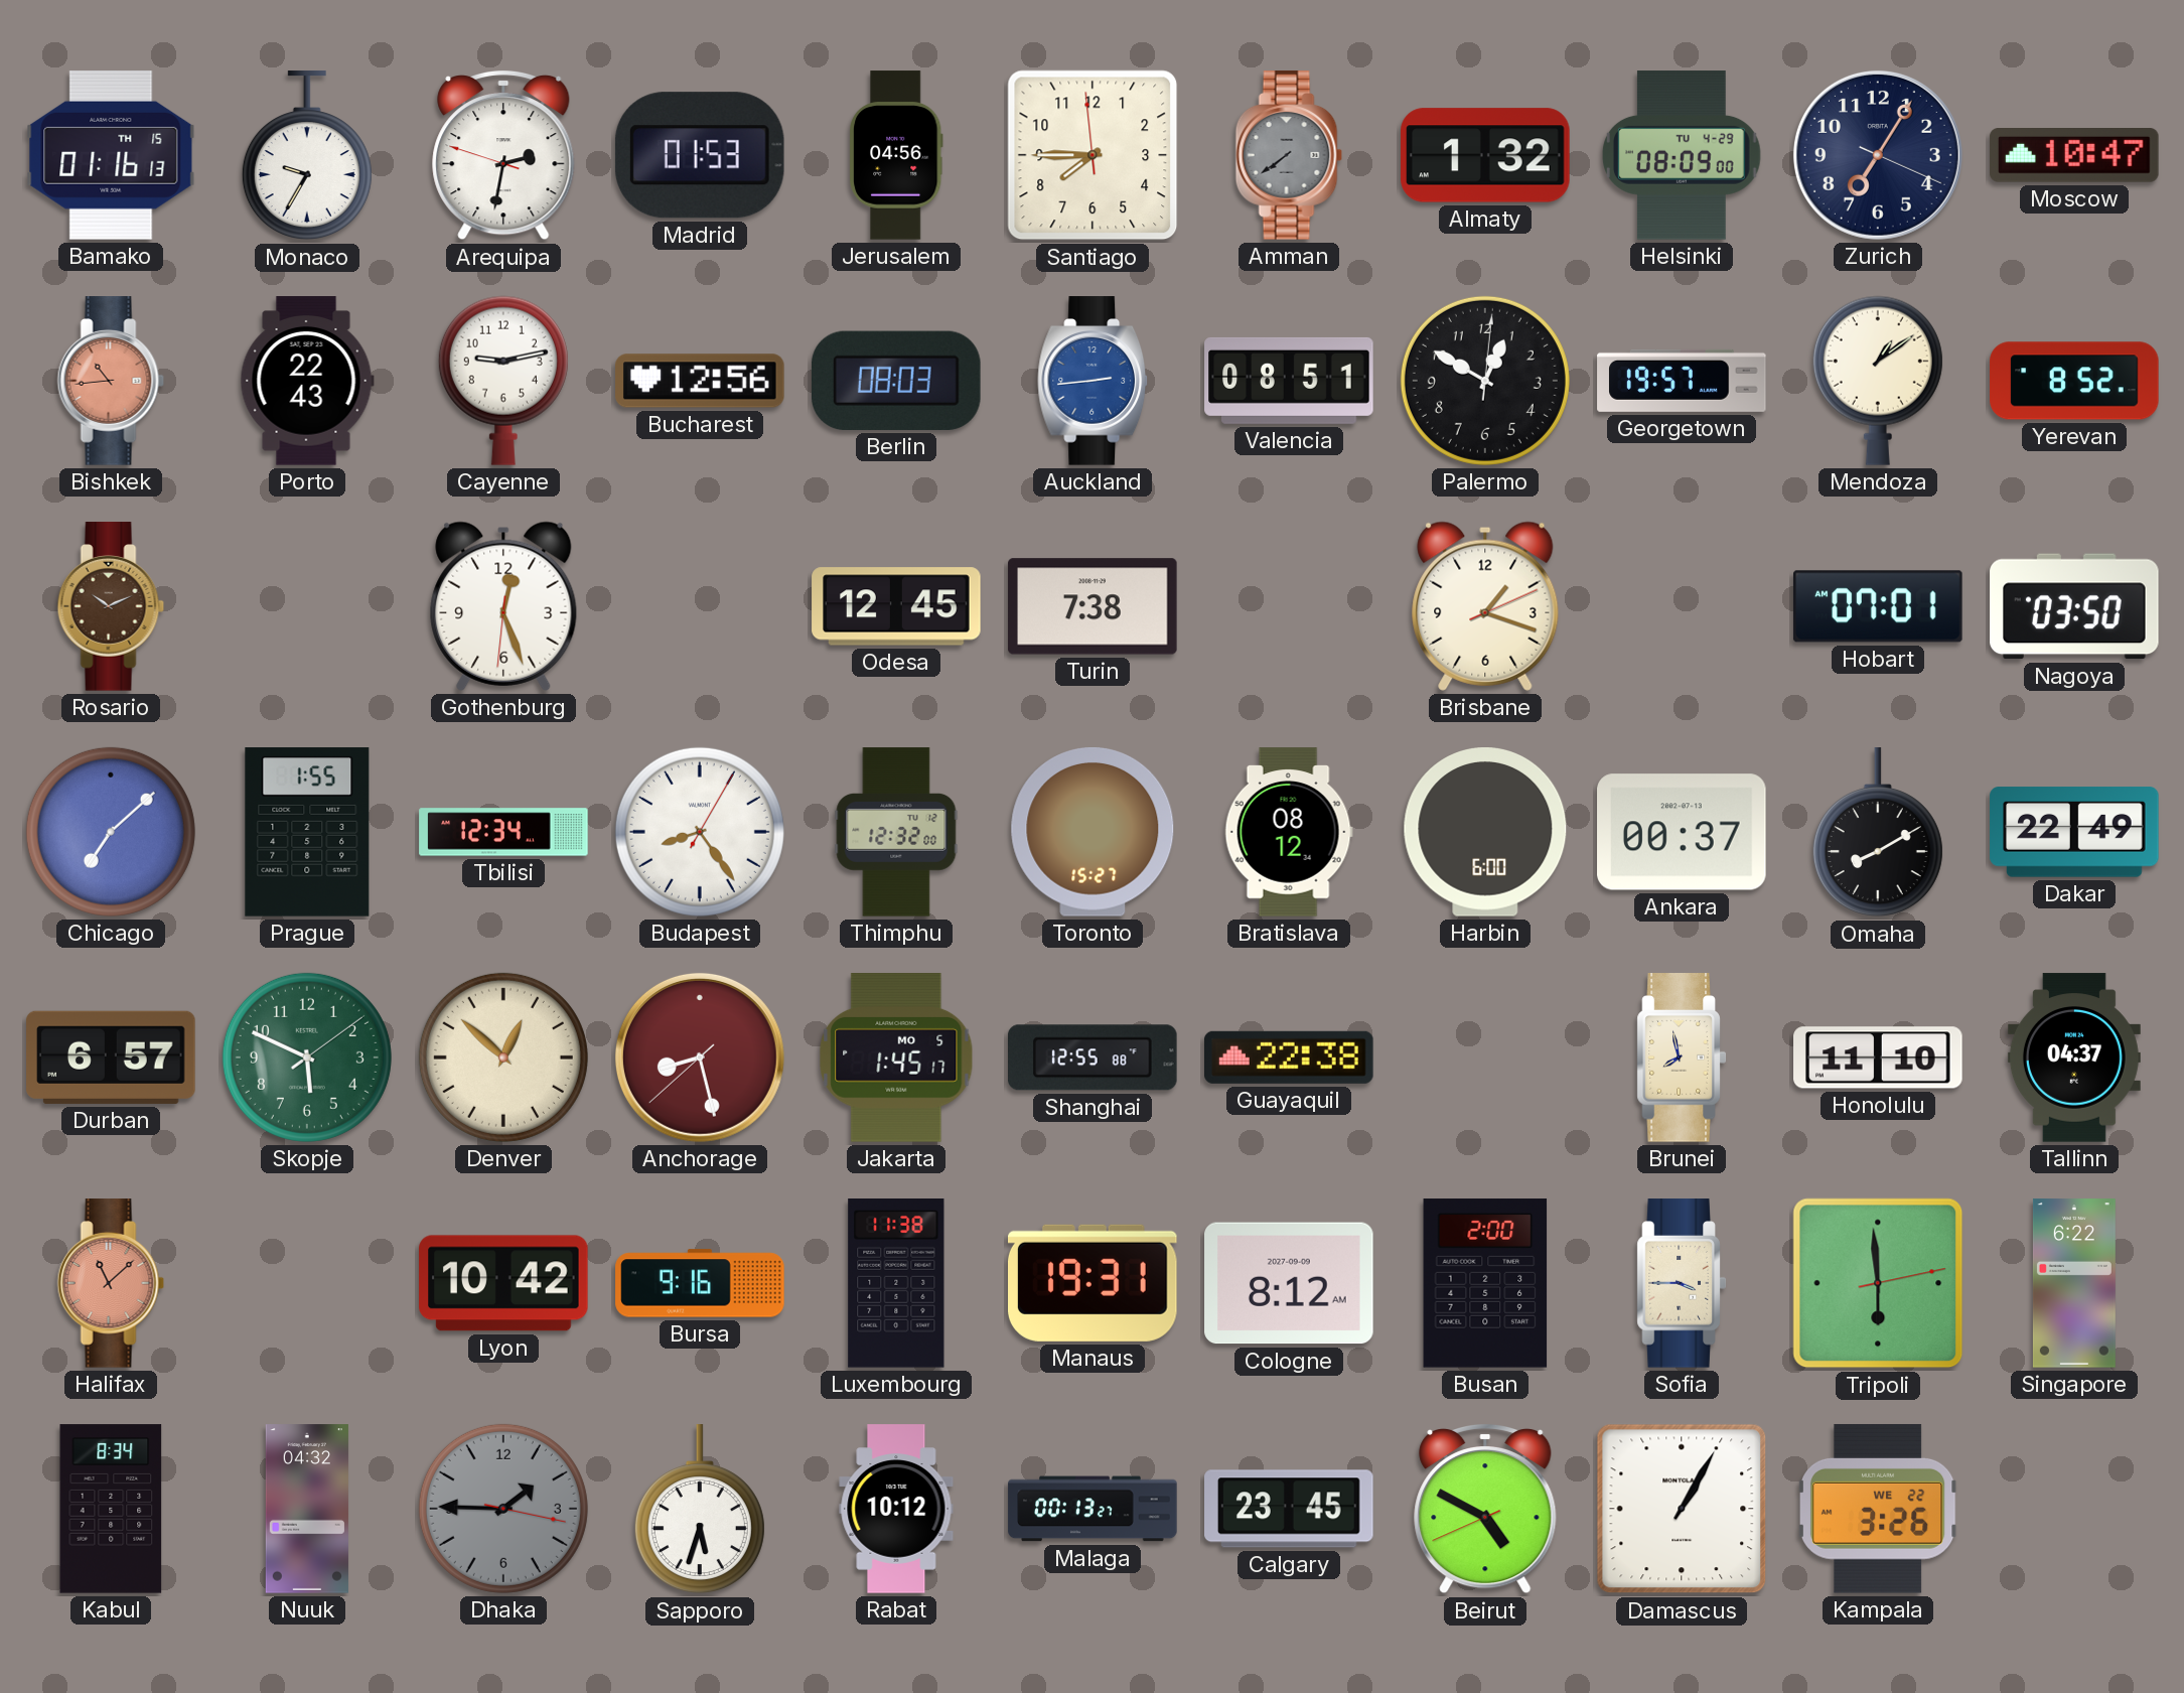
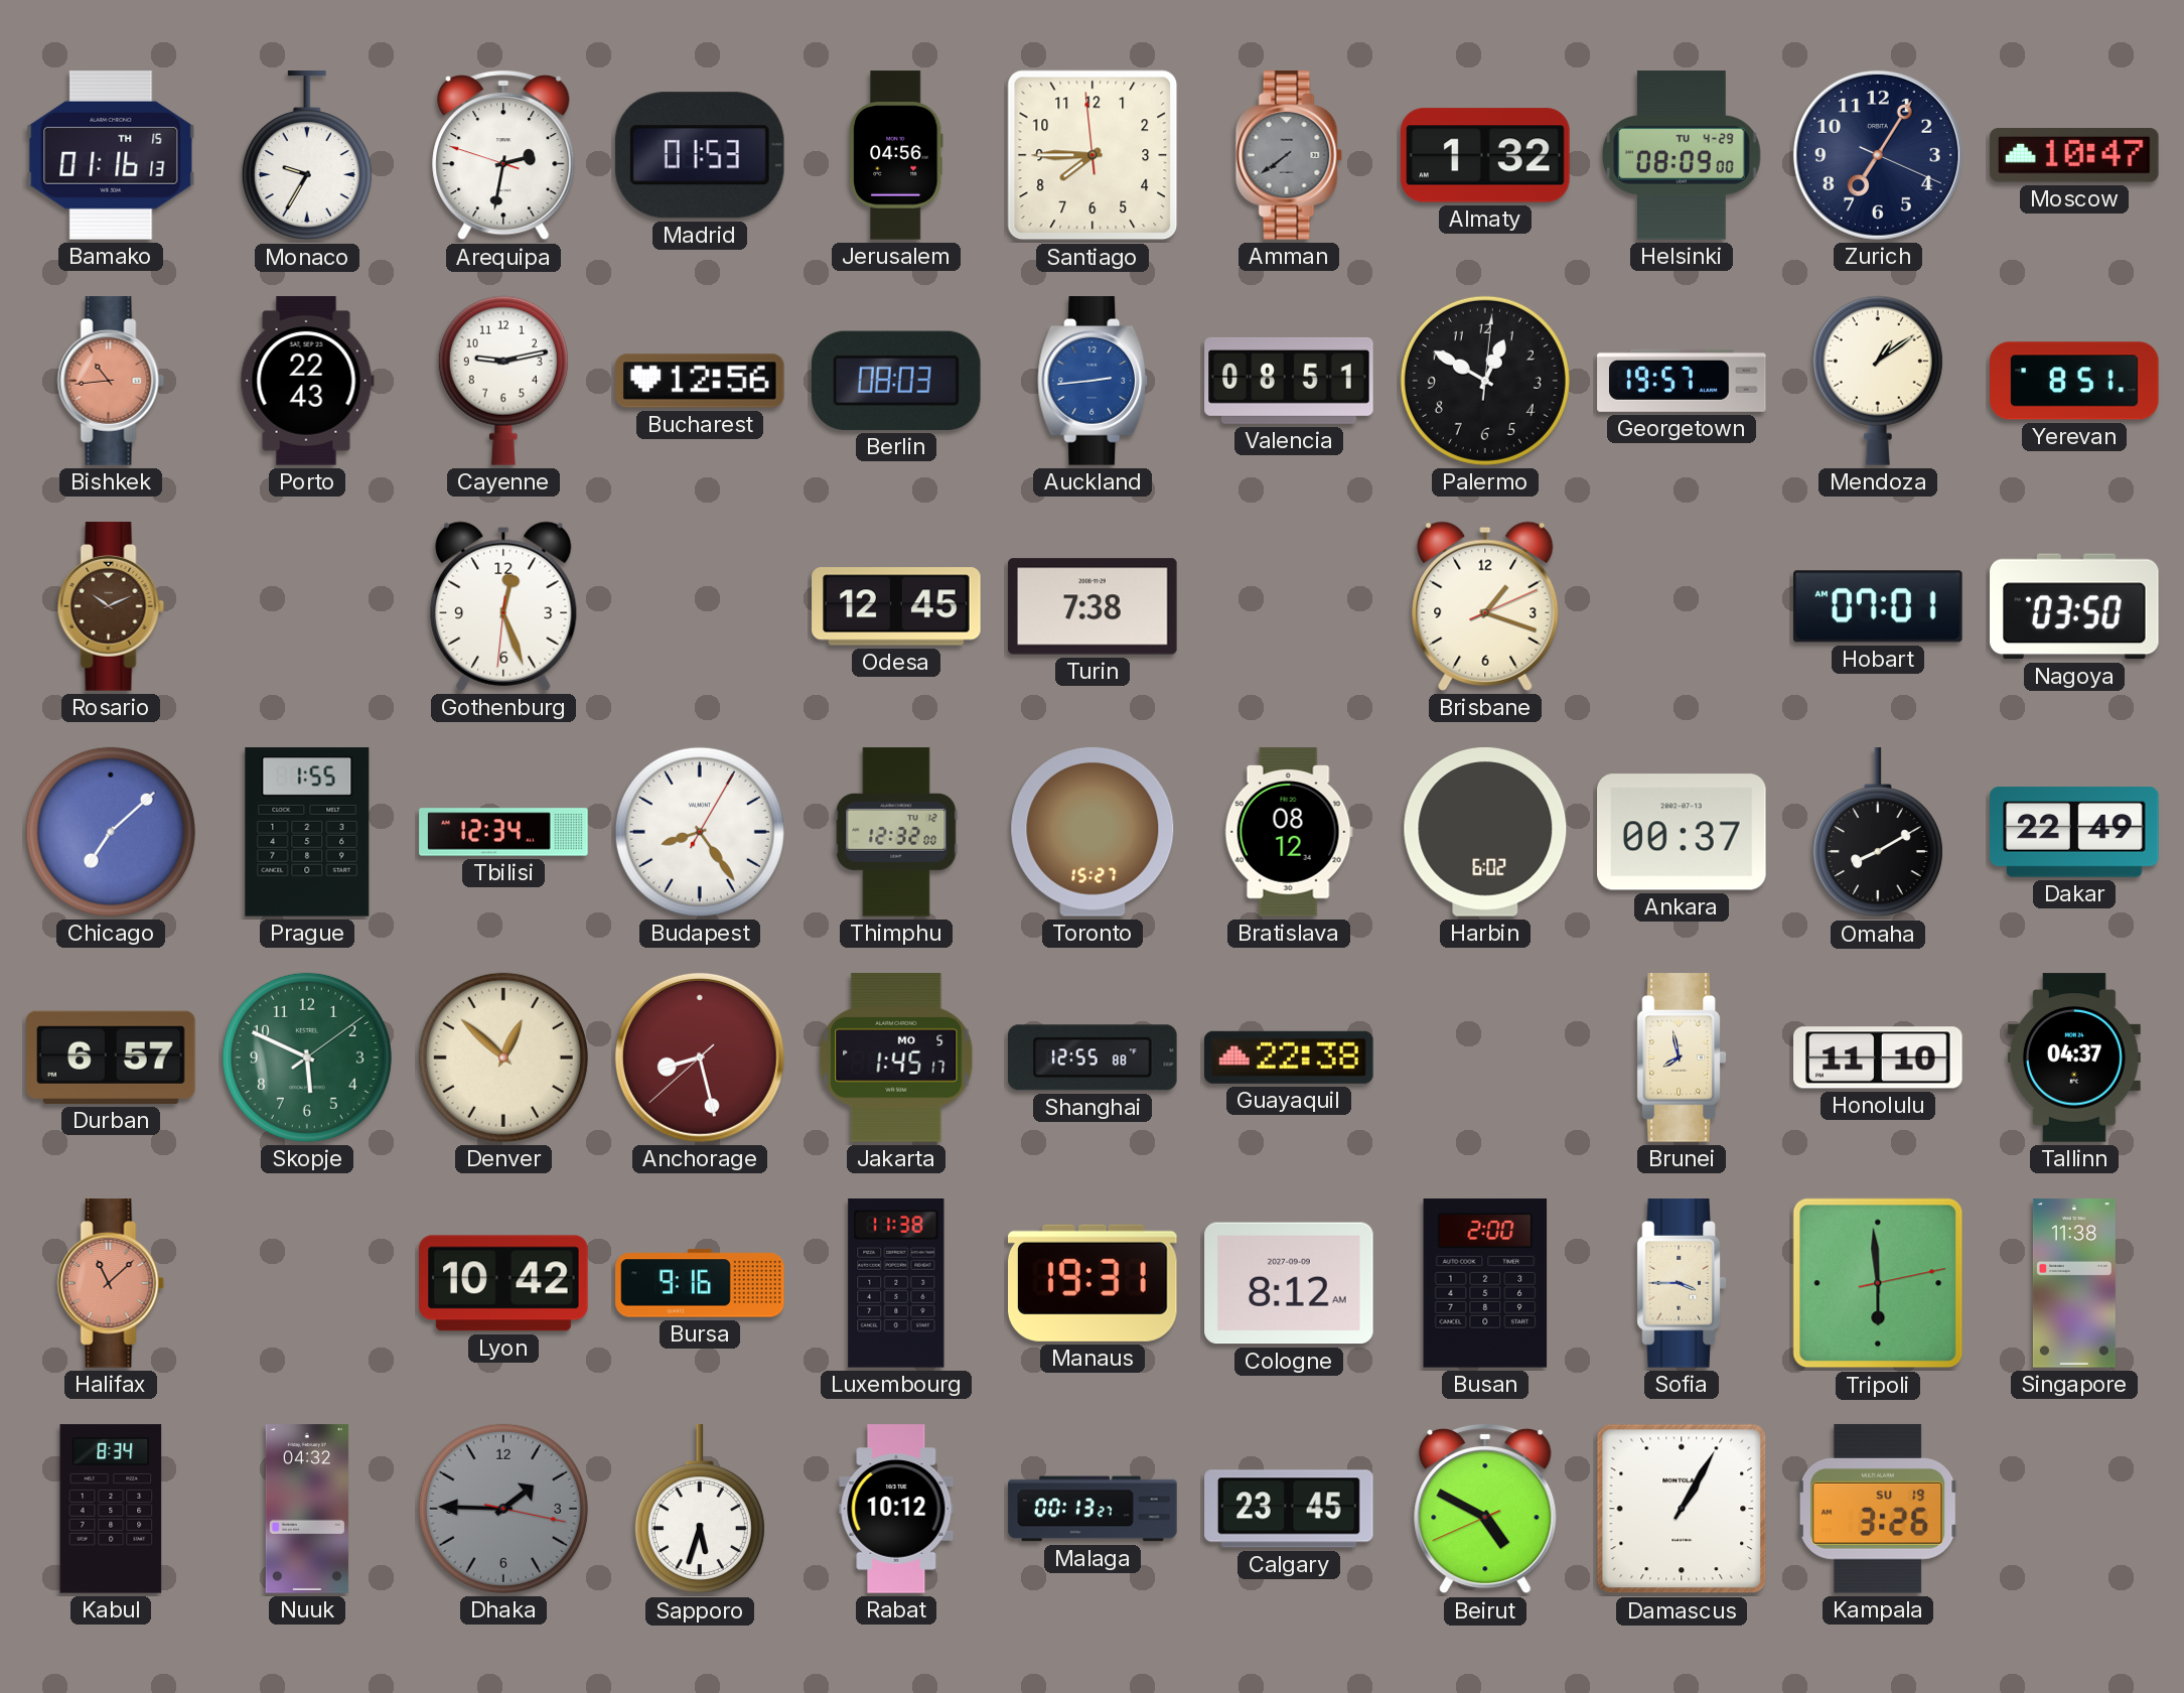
Yerevan: 8:52 -> 8:51 (2074, 381)
Harbin: 6:00 -> 6:02 (1485, 833)
Singapore: 6:22 -> 11:38 (2074, 1283)
Kampala date: WE 22 -> SU 19 (1878, 1509)
